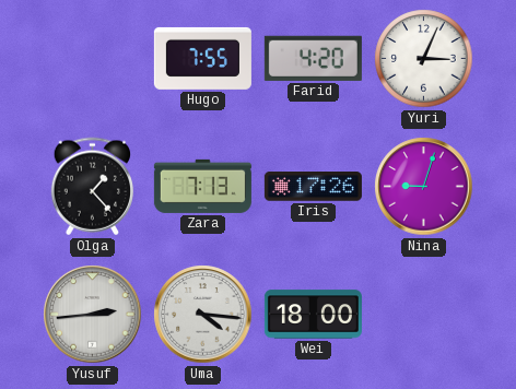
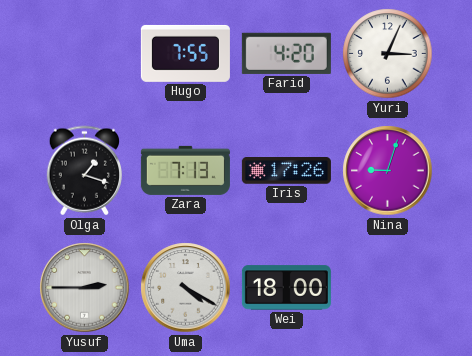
Olga: 1:23 -> 1:18 (84, 171)
Yusuf: 2:44 -> 2:45 (85, 288)
Uma: 4:16 -> 4:20 (186, 288)
